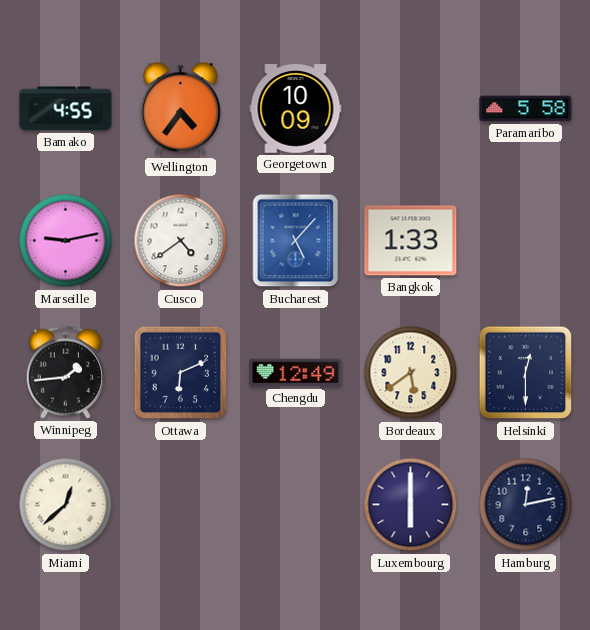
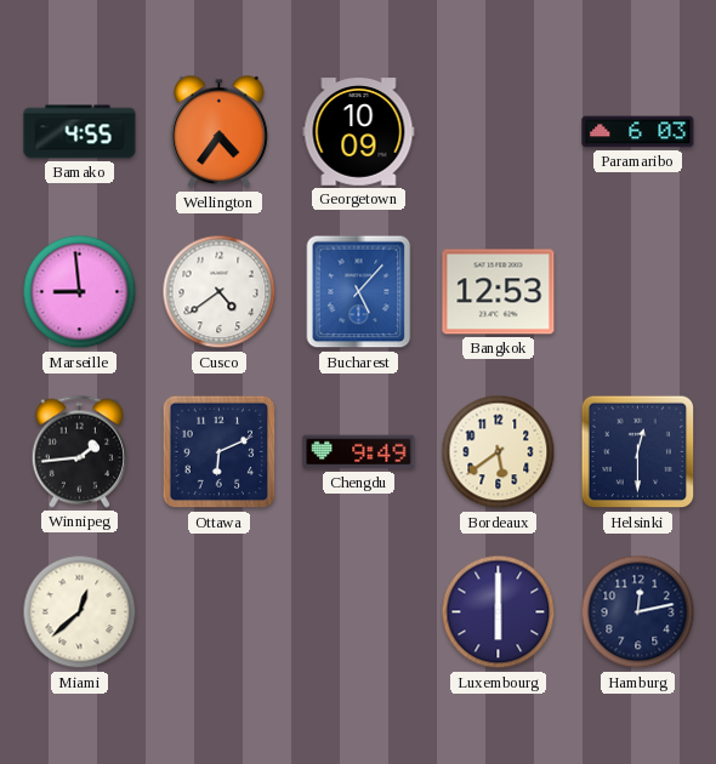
Paramaribo: 5:58 -> 6:03 (638, 132)
Marseille: 9:13 -> 8:59 (80, 292)
Bangkok: 1:33 -> 12:53 (499, 292)
Chengdu: 12:49 -> 9:49 (359, 452)
